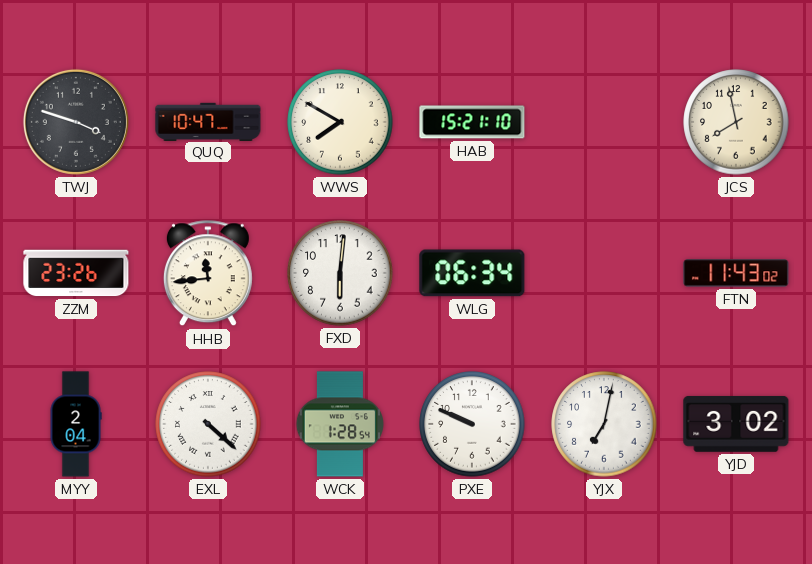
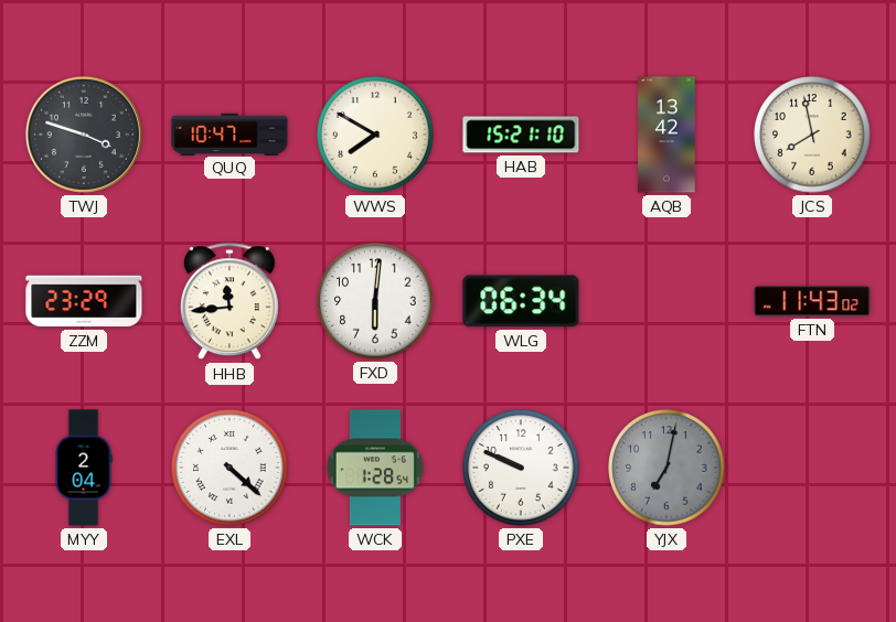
AQB: none -> 13:42 (666, 135)
ZZM: 23:26 -> 23:29 (84, 301)
YJX dial: white -> grey (666, 468)
YJD: 3:02 -> none (736, 424)
